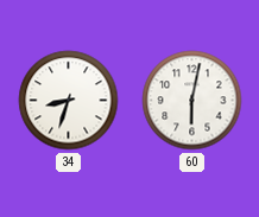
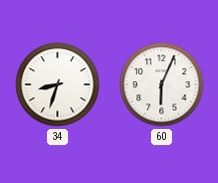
60: 6:02 -> 6:04 (162, 85)
